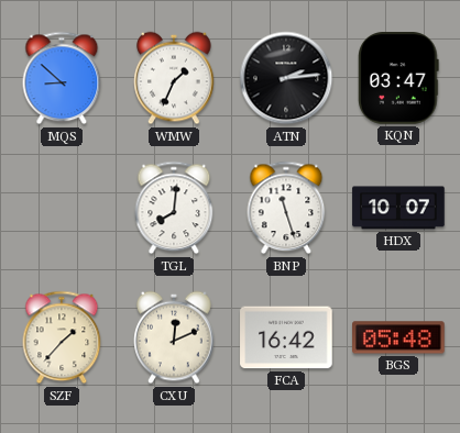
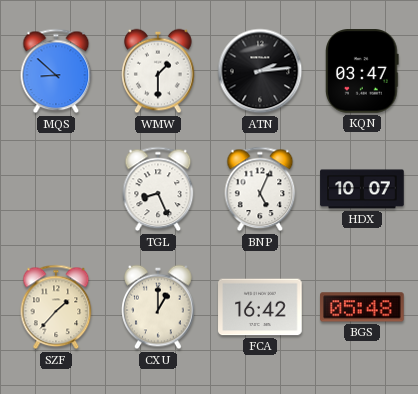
WMW: 1:34 -> 1:30 (158, 71)
TGL: 8:01 -> 8:26 (158, 189)
BNP: 11:27 -> 5:04 (260, 189)
CXU: 12:11 -> 1:00 (158, 307)
